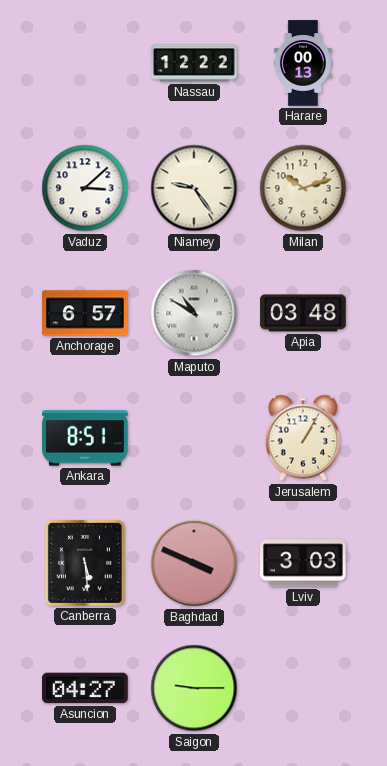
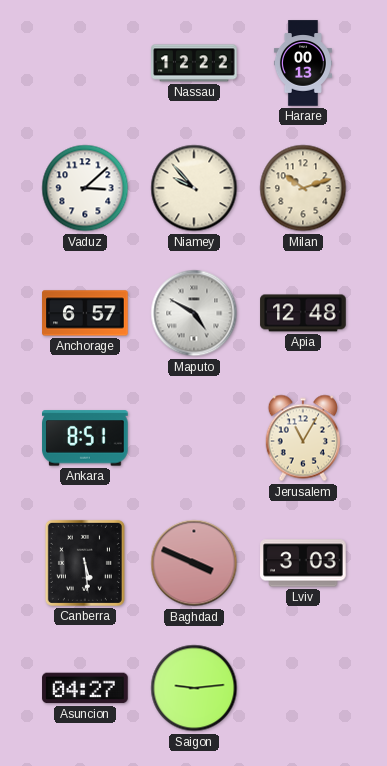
Niamey: 9:24 -> 9:53 (194, 188)
Maputo: 10:50 -> 4:50 (194, 313)
Apia: 03:48 -> 12:48 (303, 313)
Jerusalem: 1:05 -> 11:05 (303, 438)
Saigon: 9:15 -> 9:14 (194, 688)
